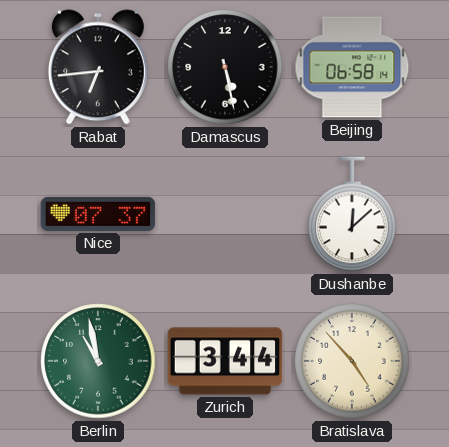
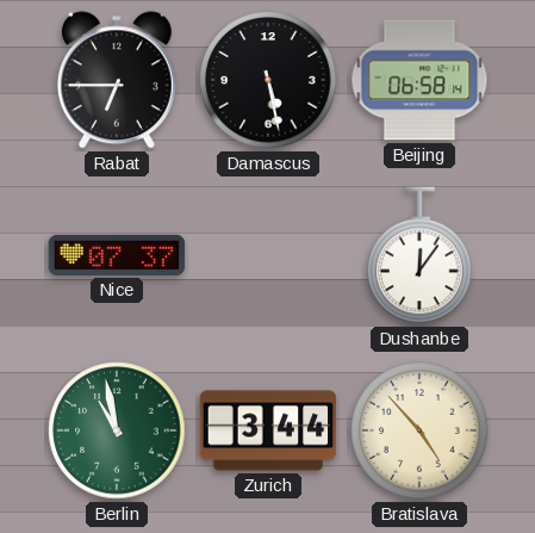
Rabat: 6:44 -> 6:45 (117, 80)
Dushanbe: 12:08 -> 12:06 (419, 255)
